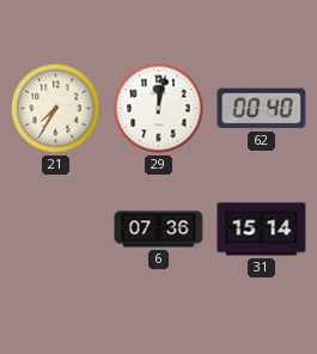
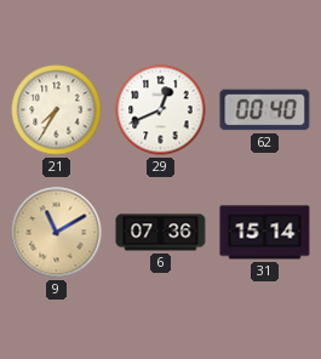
29: 12:02 -> 12:41 (161, 110)
9: none -> 11:10 (57, 233)
